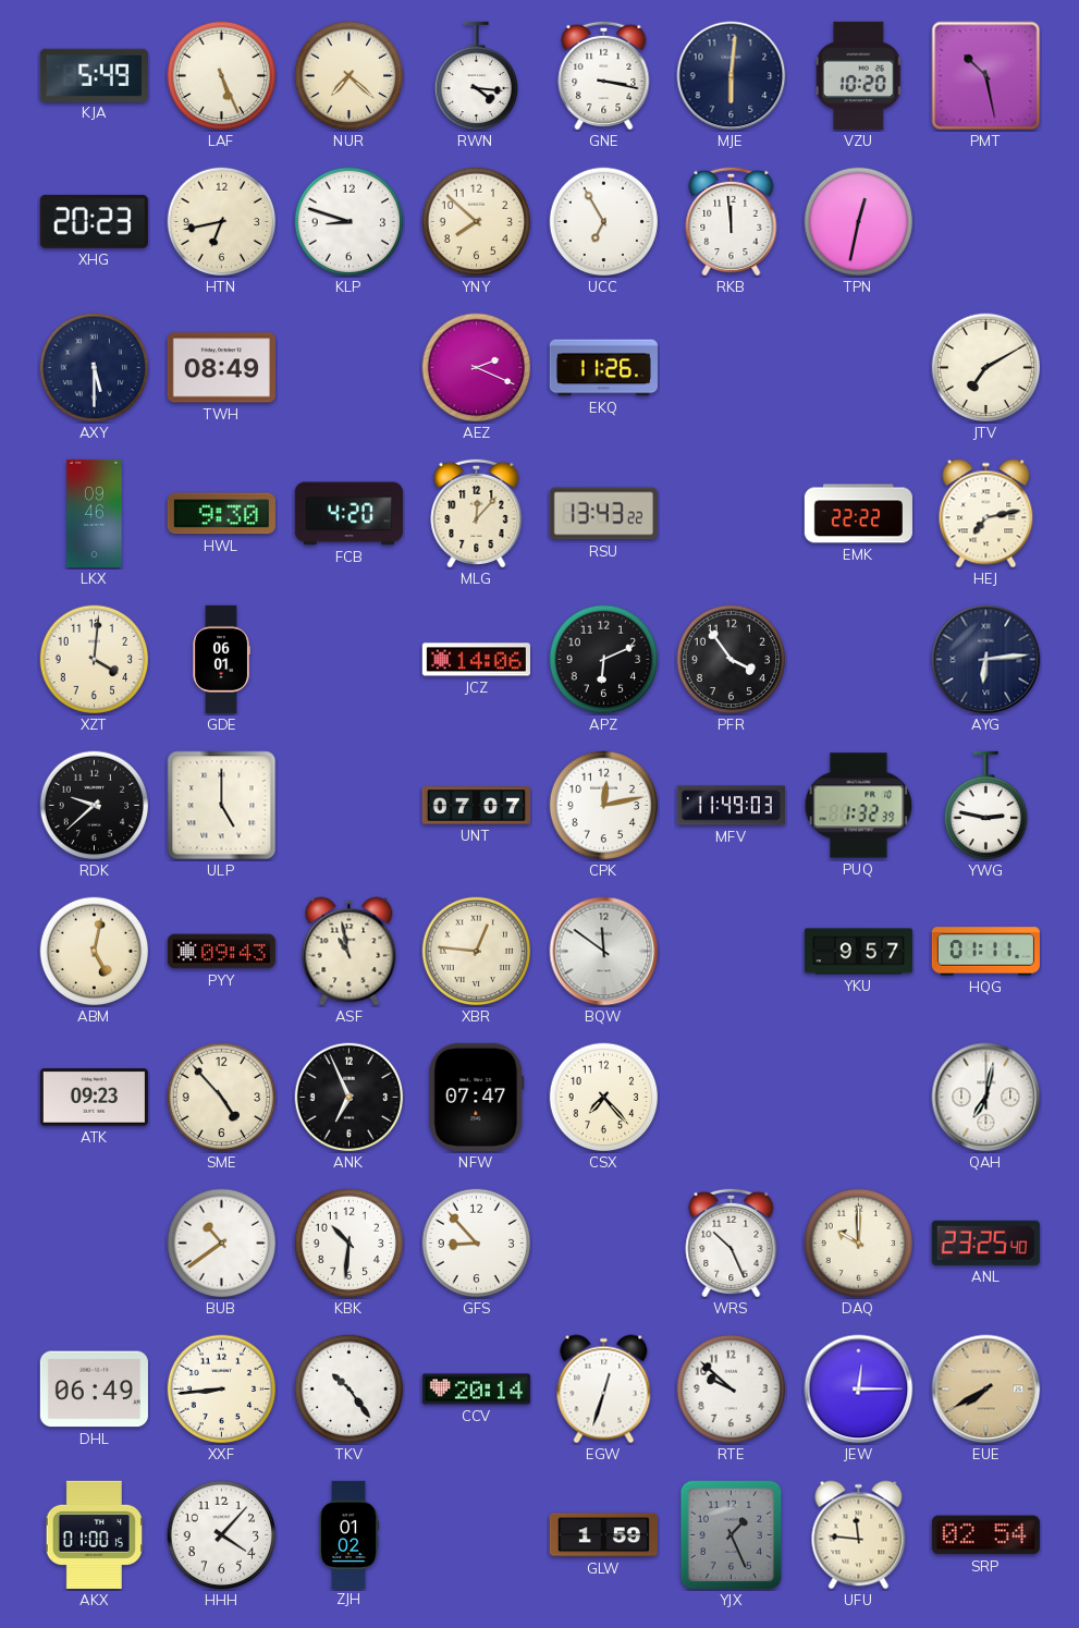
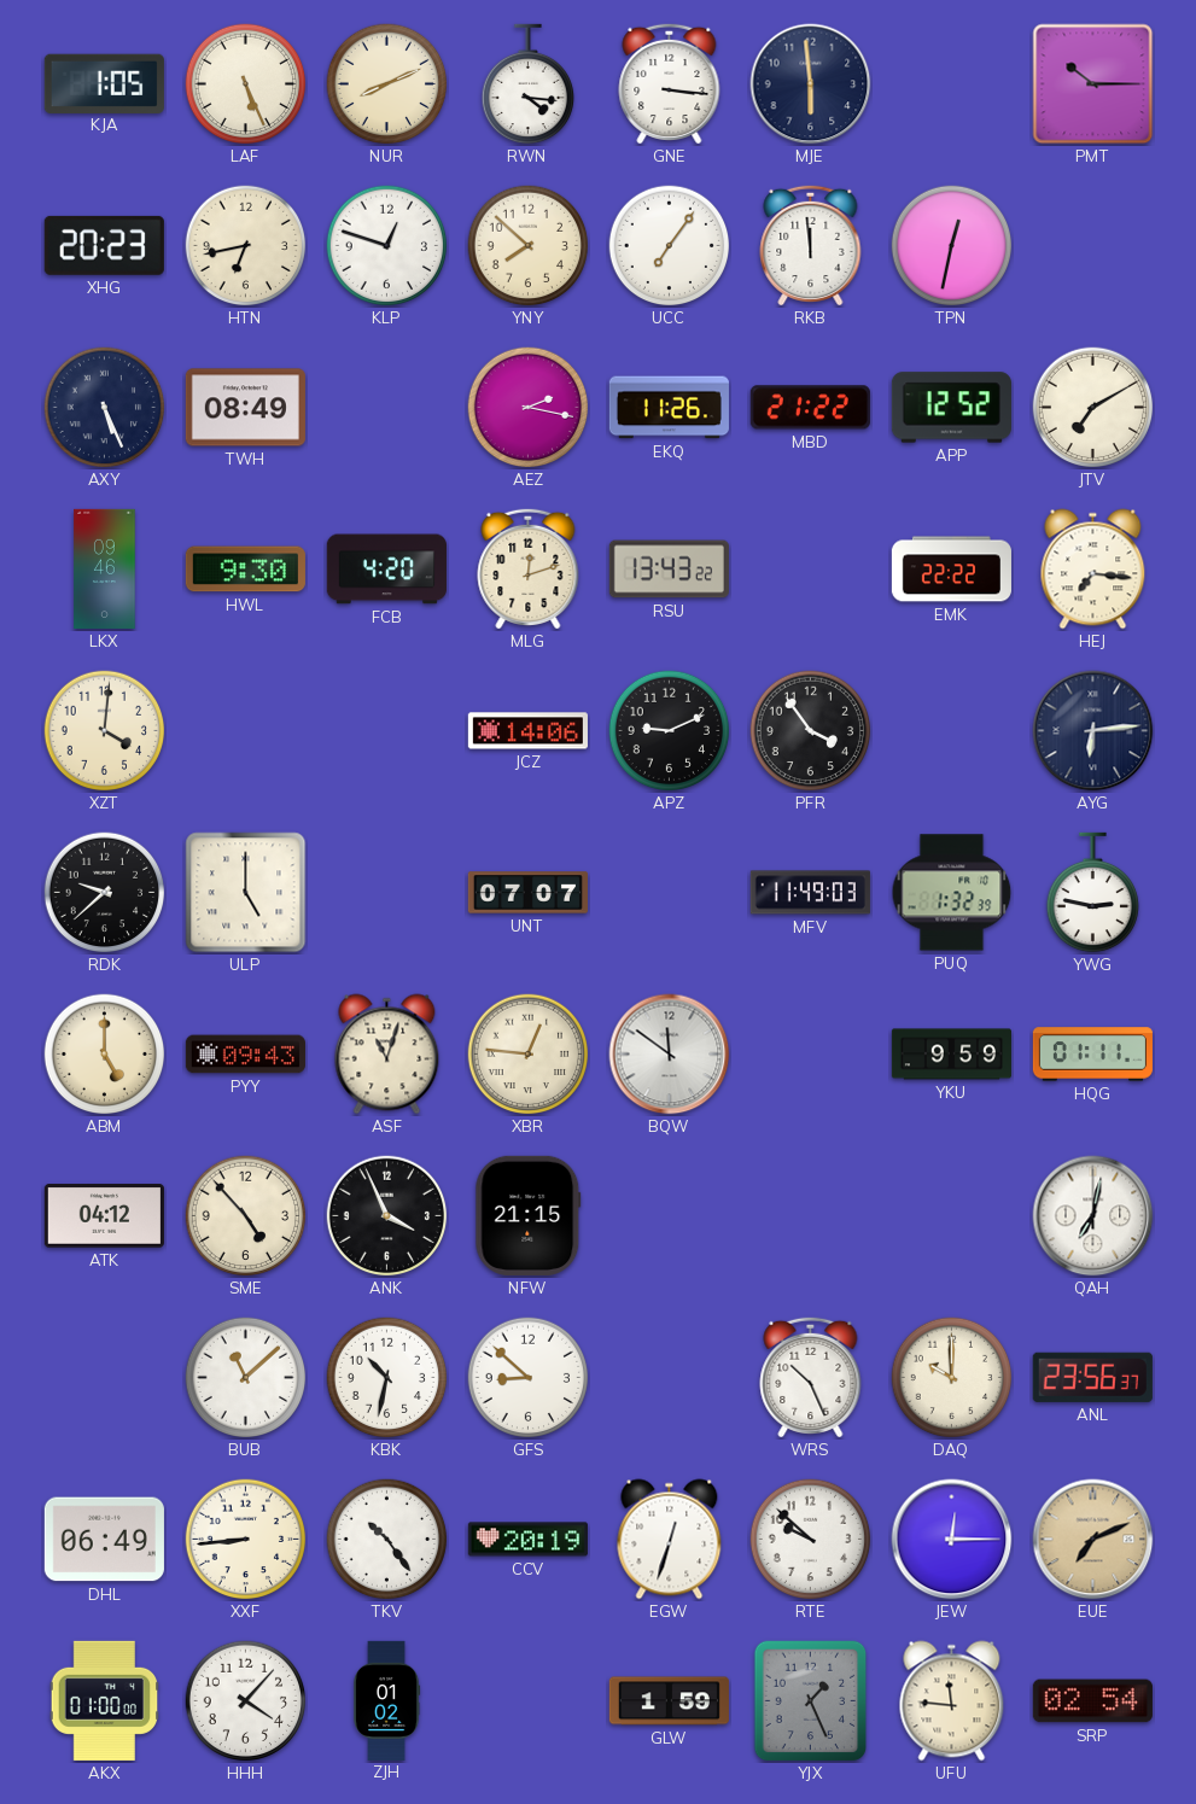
KJA: 5:49 -> 1:05 (104, 83)
NUR: 7:22 -> 8:11 (387, 84)
GNE: 3:17 -> 3:16 (670, 83)
MJE: 6:01 -> 5:59 (811, 84)
VZU: 10:20 -> none (859, 75)
PMT: 10:28 -> 10:15 (1093, 84)
KLP: 8:48 -> 12:48 (387, 246)
UCC: 6:55 -> 7:06 (670, 246)
AXY: 5:30 -> 5:26 (105, 408)
AEZ: 2:19 -> 2:17 (529, 408)
MBD: none -> 21:22 (810, 408)
APP: none -> 12:52 (951, 408)
MLG: 12:07 -> 12:12 (529, 568)
HEJ: 7:13 -> 7:16 (1093, 570)
GDE: 06:01 -> none (221, 659)
APZ: 6:11 -> 9:11 (670, 731)
CPK: 12:13 -> none (604, 806)
ABM: 5:02 -> 5:00 (105, 1055)
ASF: 10:58 -> 11:03 (387, 1055)
YKU: 9:57 -> 9:59 (951, 1055)
ATK: 09:23 -> 04:12 (104, 1216)
ANK: 6:56 -> 3:56 (387, 1216)
NFW: 07:47 -> 21:15 (529, 1215)
CSX: 7:23 -> none (604, 1098)
BUB: 10:39 -> 11:08 (246, 1378)
KBK: 10:31 -> 10:32 (387, 1378)
GFS: 8:53 -> 8:52 (529, 1378)
ANL: 23:25 -> 23:56 (1092, 1377)
CCV: 20:14 -> 20:19 (527, 1540)
EUE: 7:40 -> 7:11 (1093, 1540)
AKX: 01:00:15 -> 01:00:00 (105, 1700)
